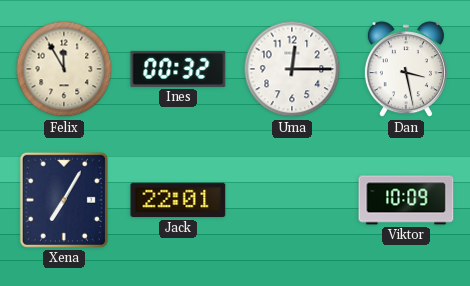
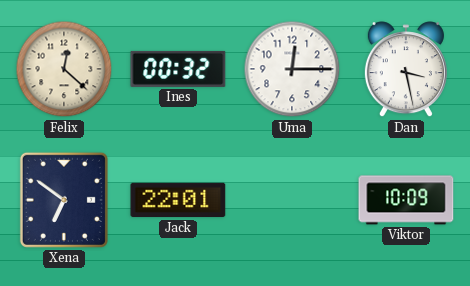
Felix: 11:55 -> 12:22 (64, 69)
Xena: 7:05 -> 6:51 (64, 200)
